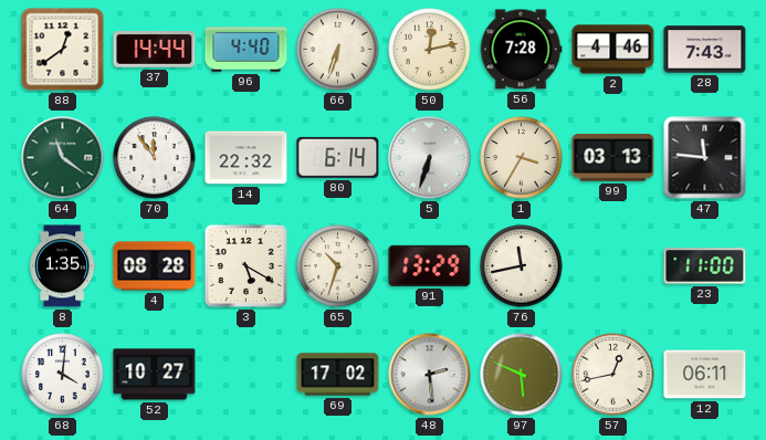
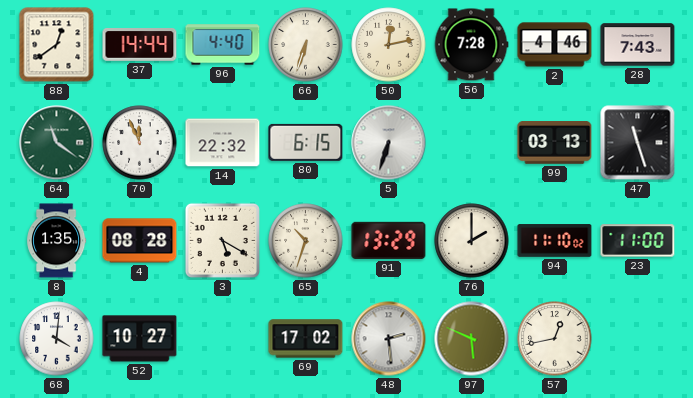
70: 11:54 -> 11:56 (140, 143)
80: 6:14 -> 6:15 (306, 142)
1: 3:35 -> none (522, 158)
47: 11:46 -> 11:27 (638, 143)
76: 11:43 -> 2:00 (472, 241)
94: none -> 11:10 (555, 241)
12: 06:11 -> none (705, 375)
